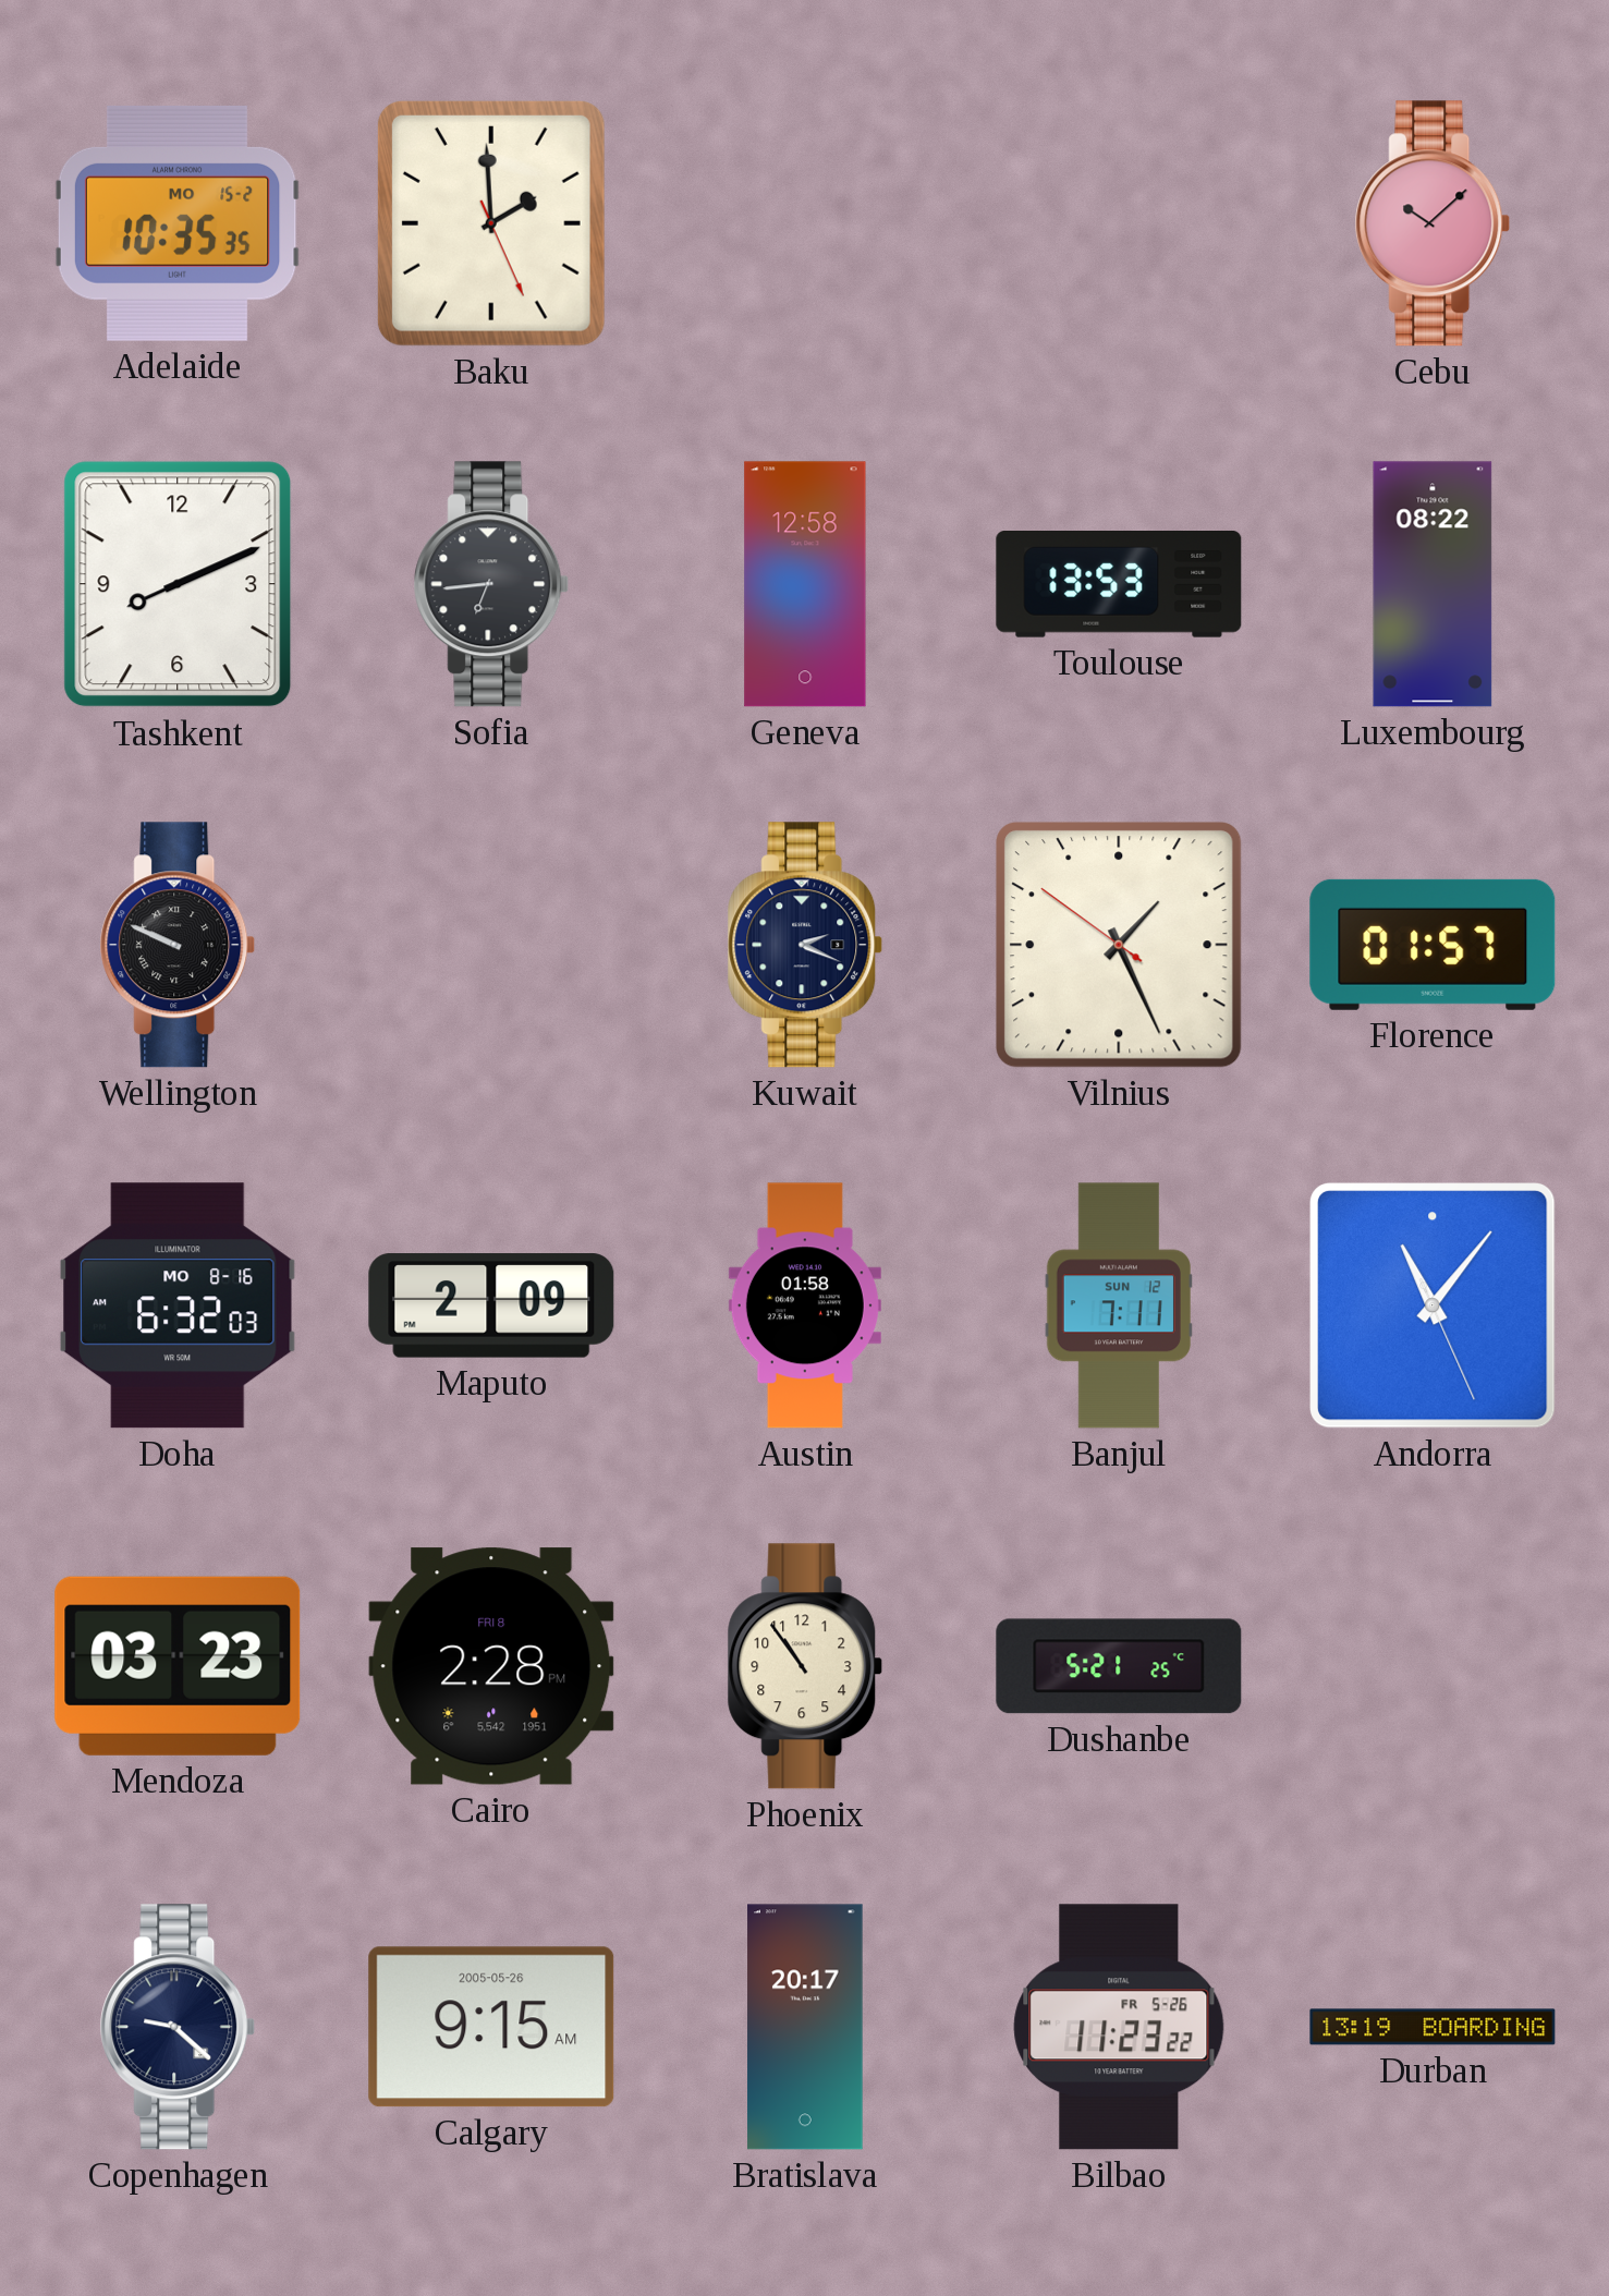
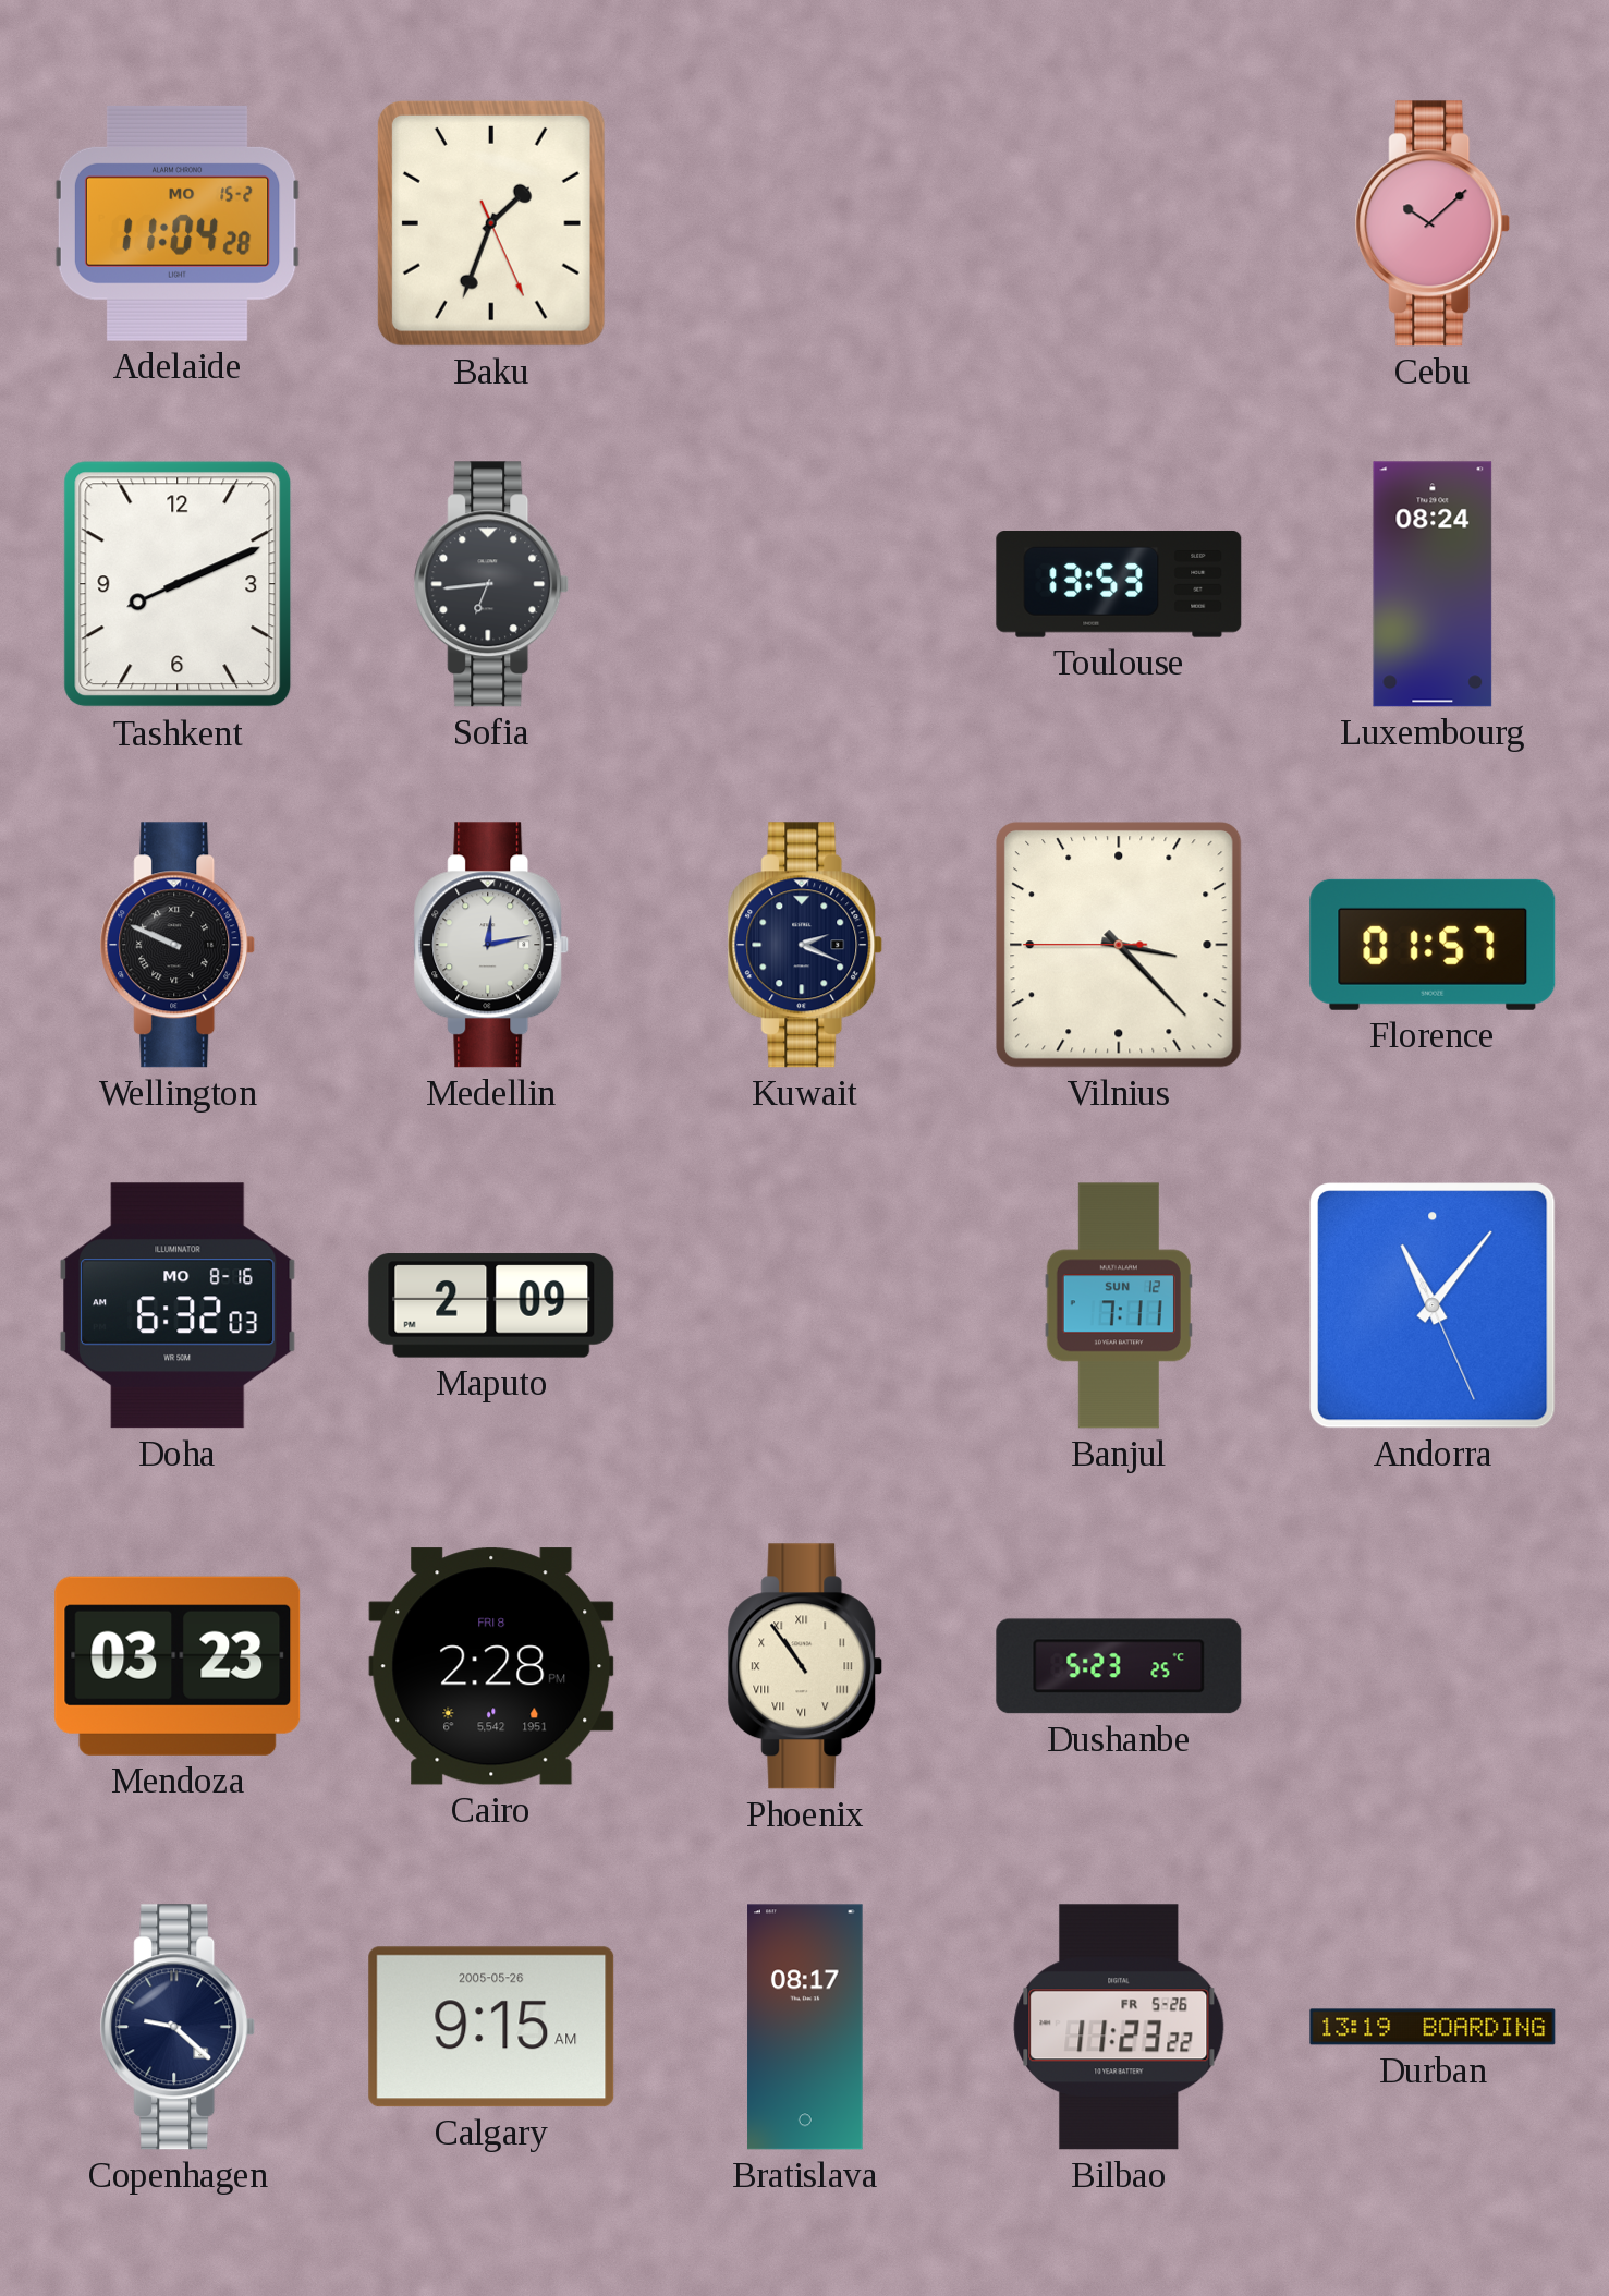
Adelaide: 10:35 -> 11:04 (178, 223)
Baku: 1:59 -> 1:33 (491, 223)
Geneva: 12:58 -> none (805, 584)
Luxembourg: 08:22 -> 08:24 (1433, 584)
Medellin: none -> 12:13 (491, 945)
Vilnius: 1:25 -> 3:22 (1119, 945)
Austin: 01:58 -> none (805, 1305)
Phoenix numerals: Arabic -> Roman (805, 1666)
Dushanbe: 5:21 -> 5:23 (1119, 1666)
Bratislava: 20:17 -> 08:17 (805, 2027)
